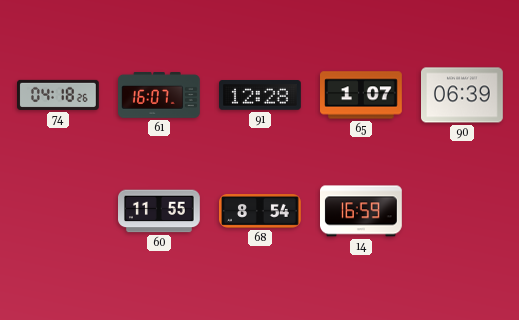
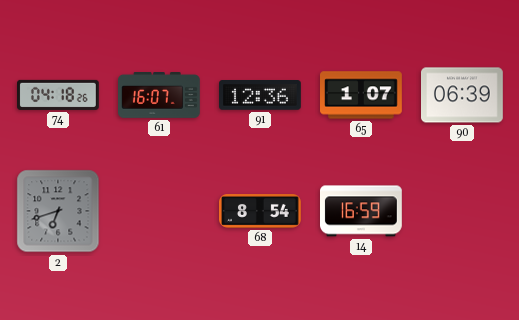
91: 12:28 -> 12:36 (261, 95)
2: none -> 6:42 (58, 211)
60: 11:55 -> none (160, 211)
